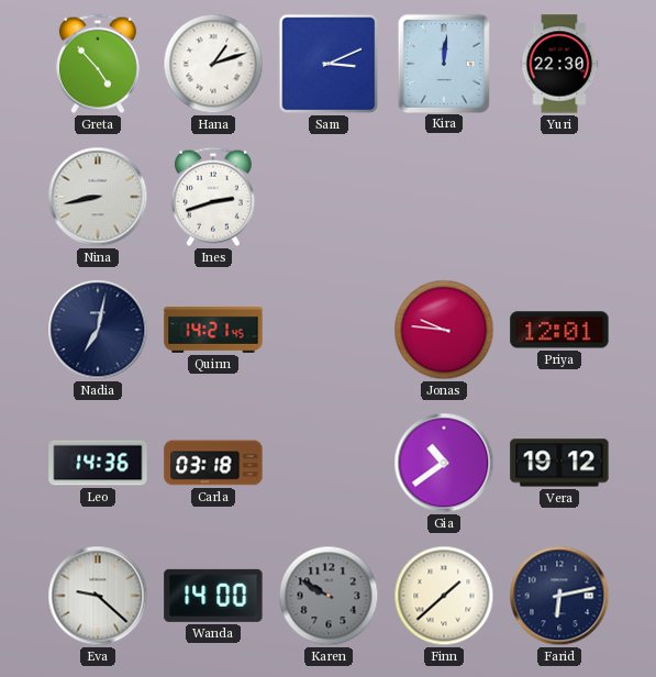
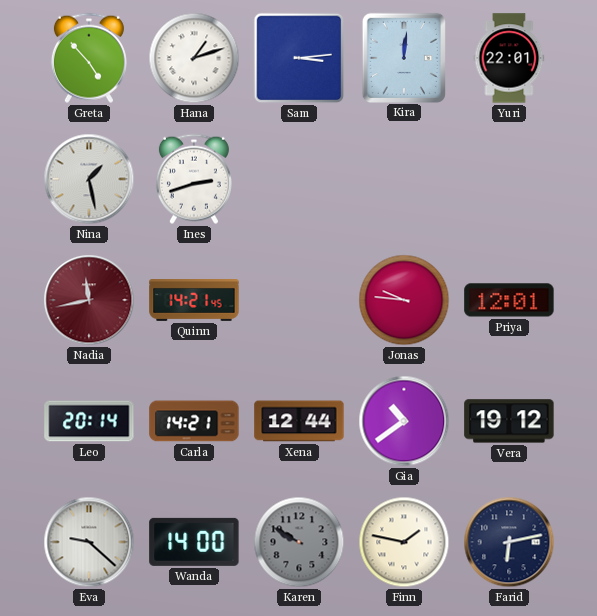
Sam: 3:11 -> 3:14 (299, 58)
Yuri: 22:30 -> 22:01 (509, 58)
Nina: 8:43 -> 1:28 (89, 179)
Nadia: 7:02 -> 11:43 (89, 300)
Nadia dial: navy -> burgundy (89, 300)
Leo: 14:36 -> 20:14 (89, 421)
Carla: 03:18 -> 14:21 (194, 421)
Xena: none -> 12:44 (299, 421)
Finn: 1:38 -> 1:47 (404, 542)
